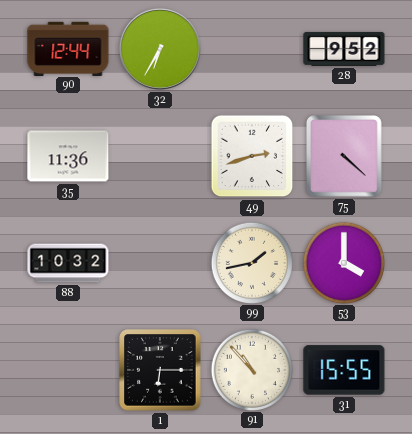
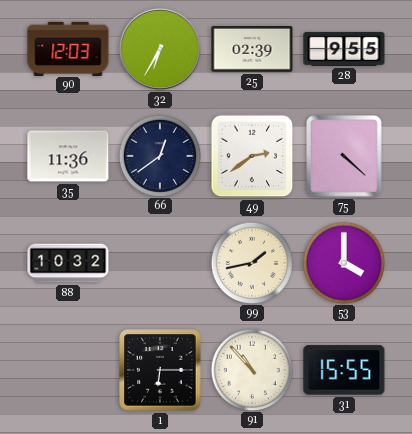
90: 12:44 -> 12:03 (68, 48)
25: none -> 02:39 (252, 50)
28: 9:52 -> 9:55 (344, 49)
66: none -> 12:39 (159, 155)
49: 2:42 -> 2:39 (252, 156)
